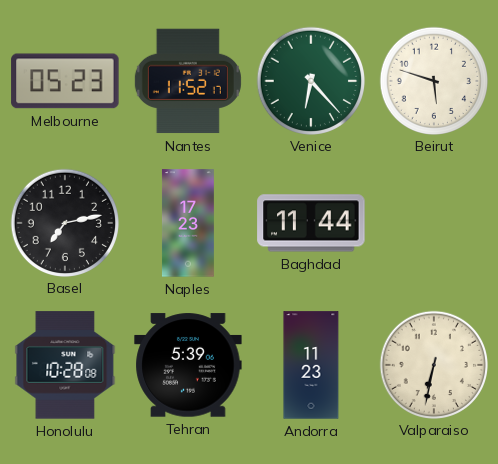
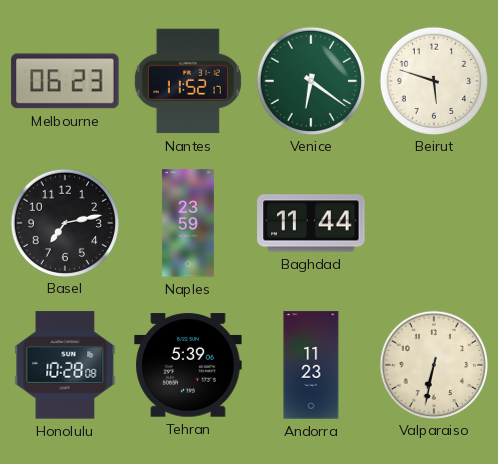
Melbourne: 05:23 -> 06:23 (65, 81)
Venice: 6:23 -> 6:21 (310, 80)
Naples: 17:23 -> 23:59 (188, 223)
